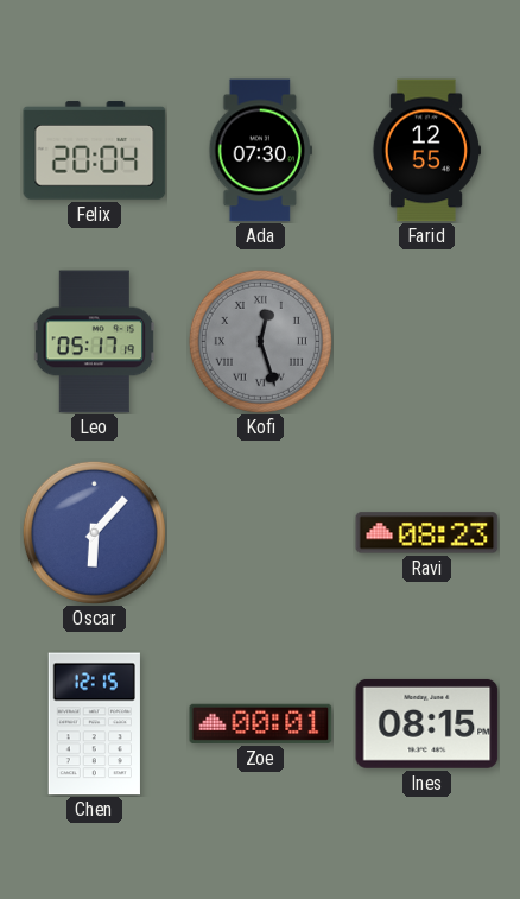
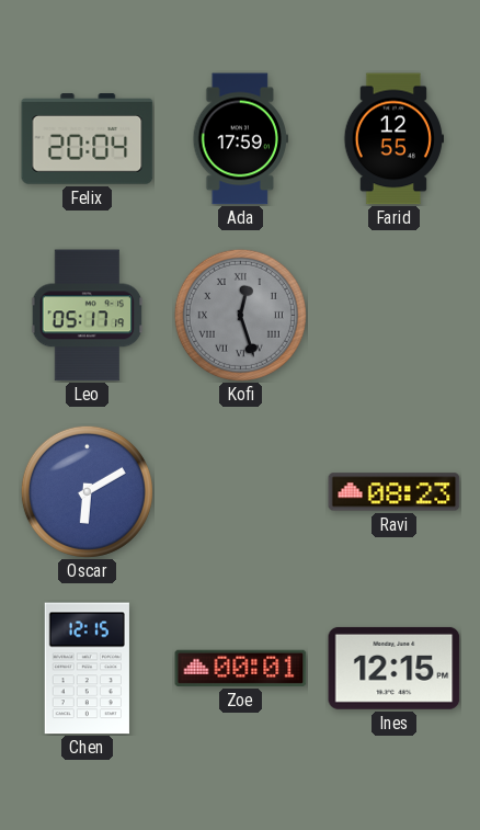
Ada: 07:30 -> 17:59 (240, 139)
Oscar: 6:07 -> 6:10 (87, 491)
Ines: 08:15 -> 12:15 (395, 668)
